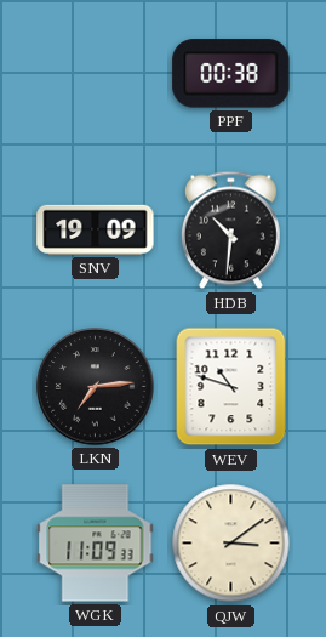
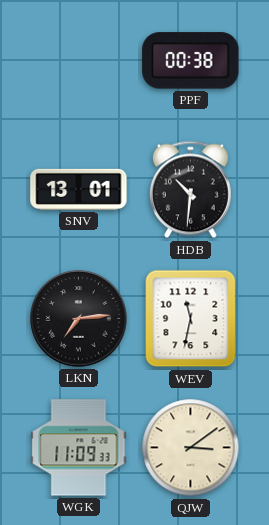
SNV: 19:09 -> 13:01 (79, 189)
WEV: 10:48 -> 11:32 (191, 319)
